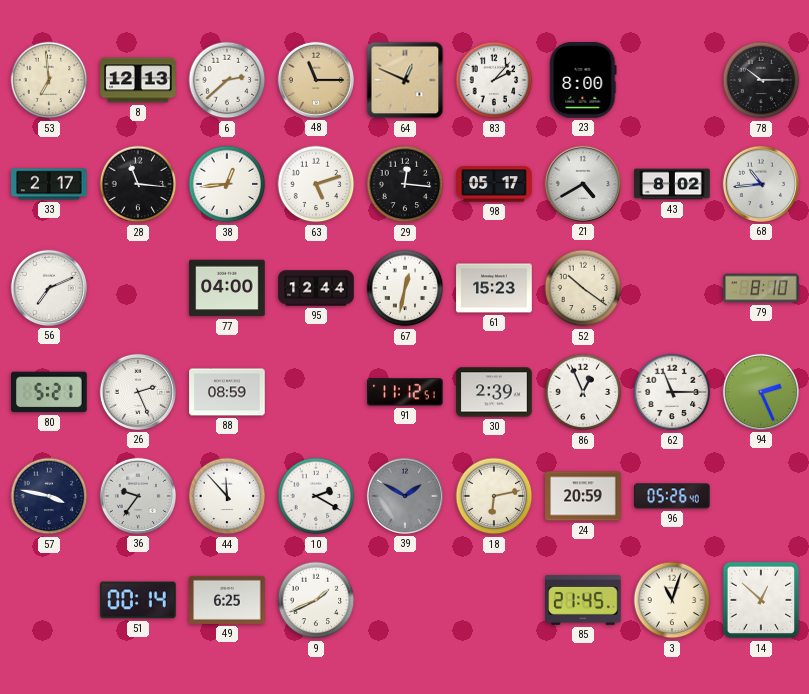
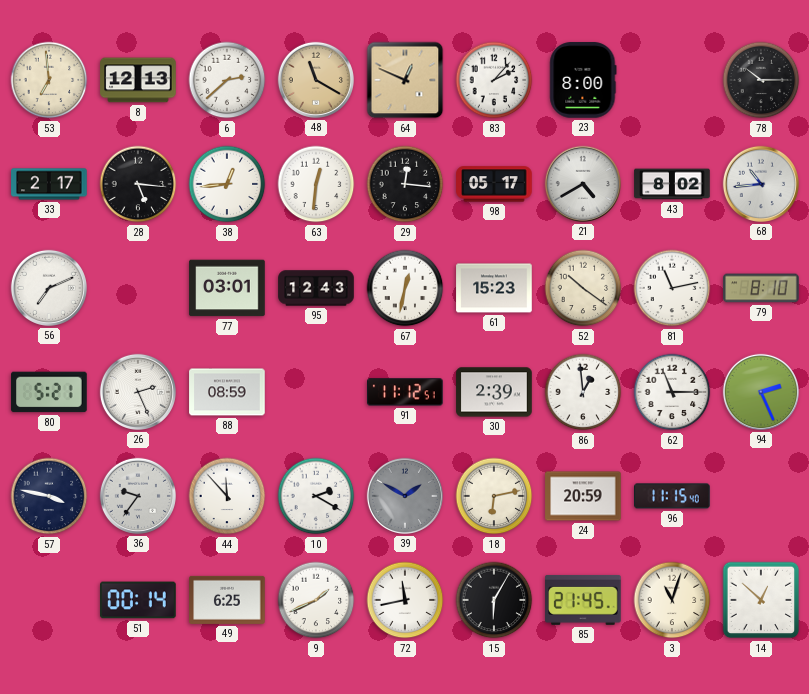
48: 11:15 -> 11:20 (316, 80)
28: 11:16 -> 5:16 (138, 184)
63: 5:12 -> 12:31 (316, 184)
77: 04:00 -> 03:01 (227, 288)
95: 12:44 -> 12:43 (316, 288)
81: none -> 11:13 (672, 288)
86: 12:56 -> 12:59 (583, 392)
96: 05:26 -> 11:15 (672, 496)
72: none -> 11:43 (405, 600)
15: none -> 6:05 (494, 600)
